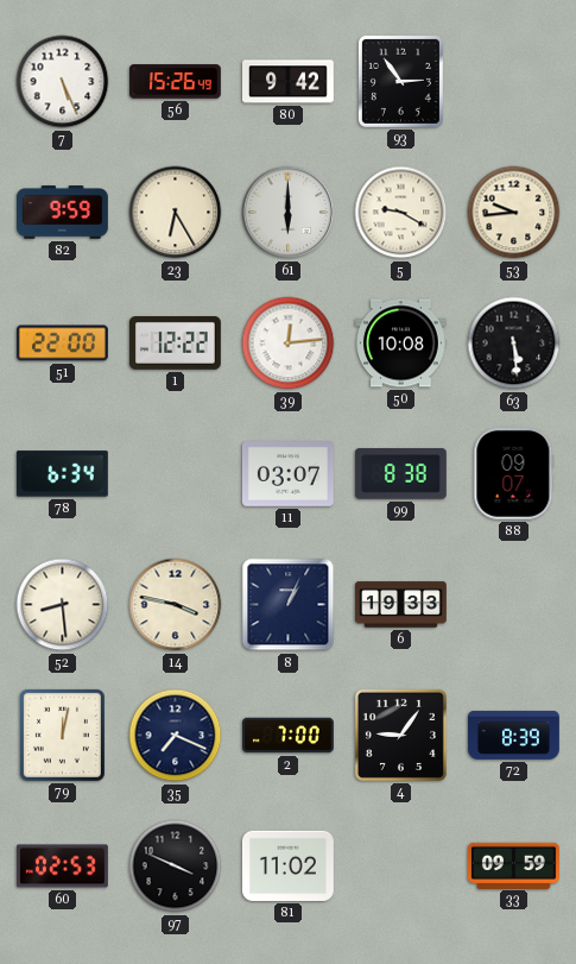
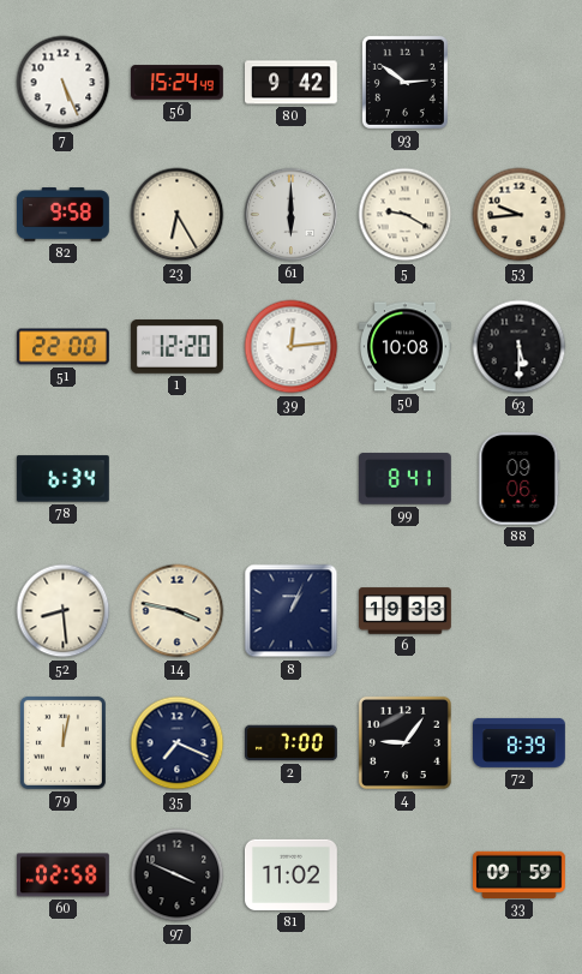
56: 15:26 -> 15:24 (178, 83)
93: 2:54 -> 2:51 (404, 82)
82: 9:59 -> 9:58 (64, 215)
1: 12:22 -> 12:20 (178, 347)
63: 5:29 -> 5:30 (520, 347)
11: 03:07 -> none (289, 474)
99: 8:38 -> 8:41 (404, 479)
88: 09:07 -> 09:06 (520, 478)
60: 02:53 -> 02:58 (64, 876)
